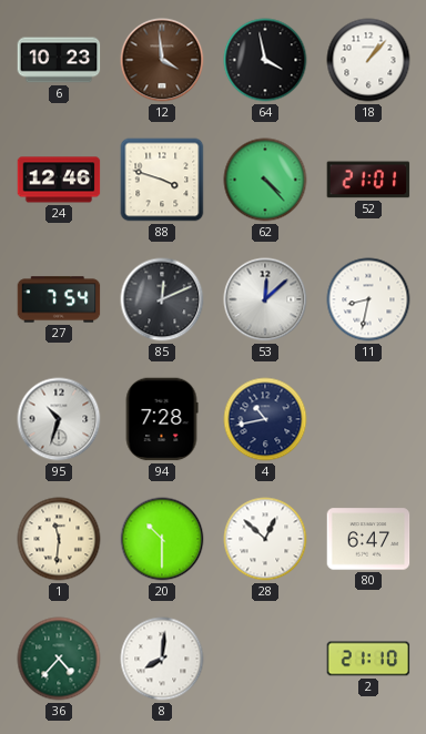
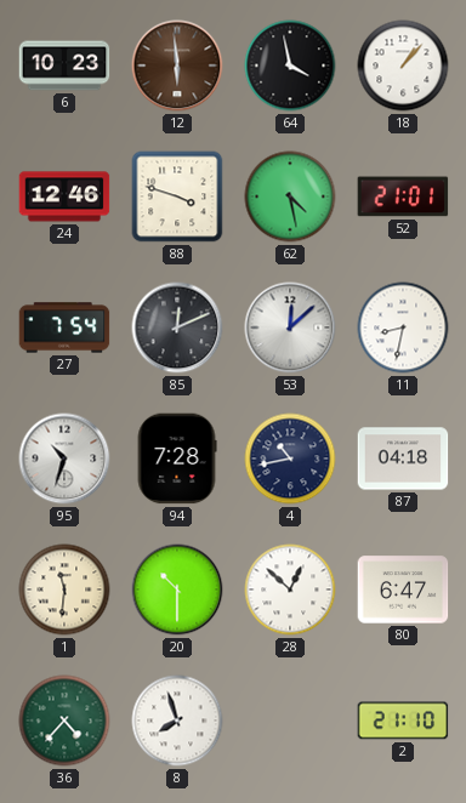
12: 3:59 -> 5:59 (177, 66)
62: 4:23 -> 4:28 (290, 197)
87: none -> 04:18 (403, 459)
8: 8:01 -> 7:57 (177, 721)
